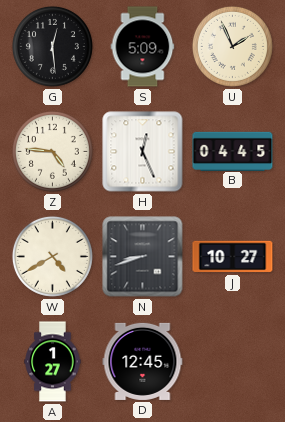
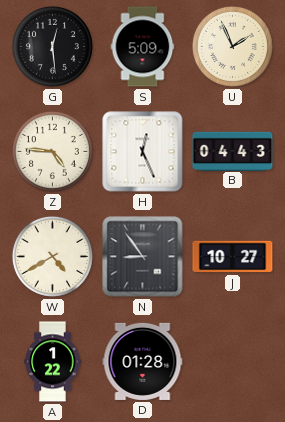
B: 04:45 -> 04:43 (233, 151)
N: 8:42 -> 8:54 (143, 257)
A: 1:27 -> 1:22 (53, 362)
D: 12:45 -> 01:28 (143, 361)
